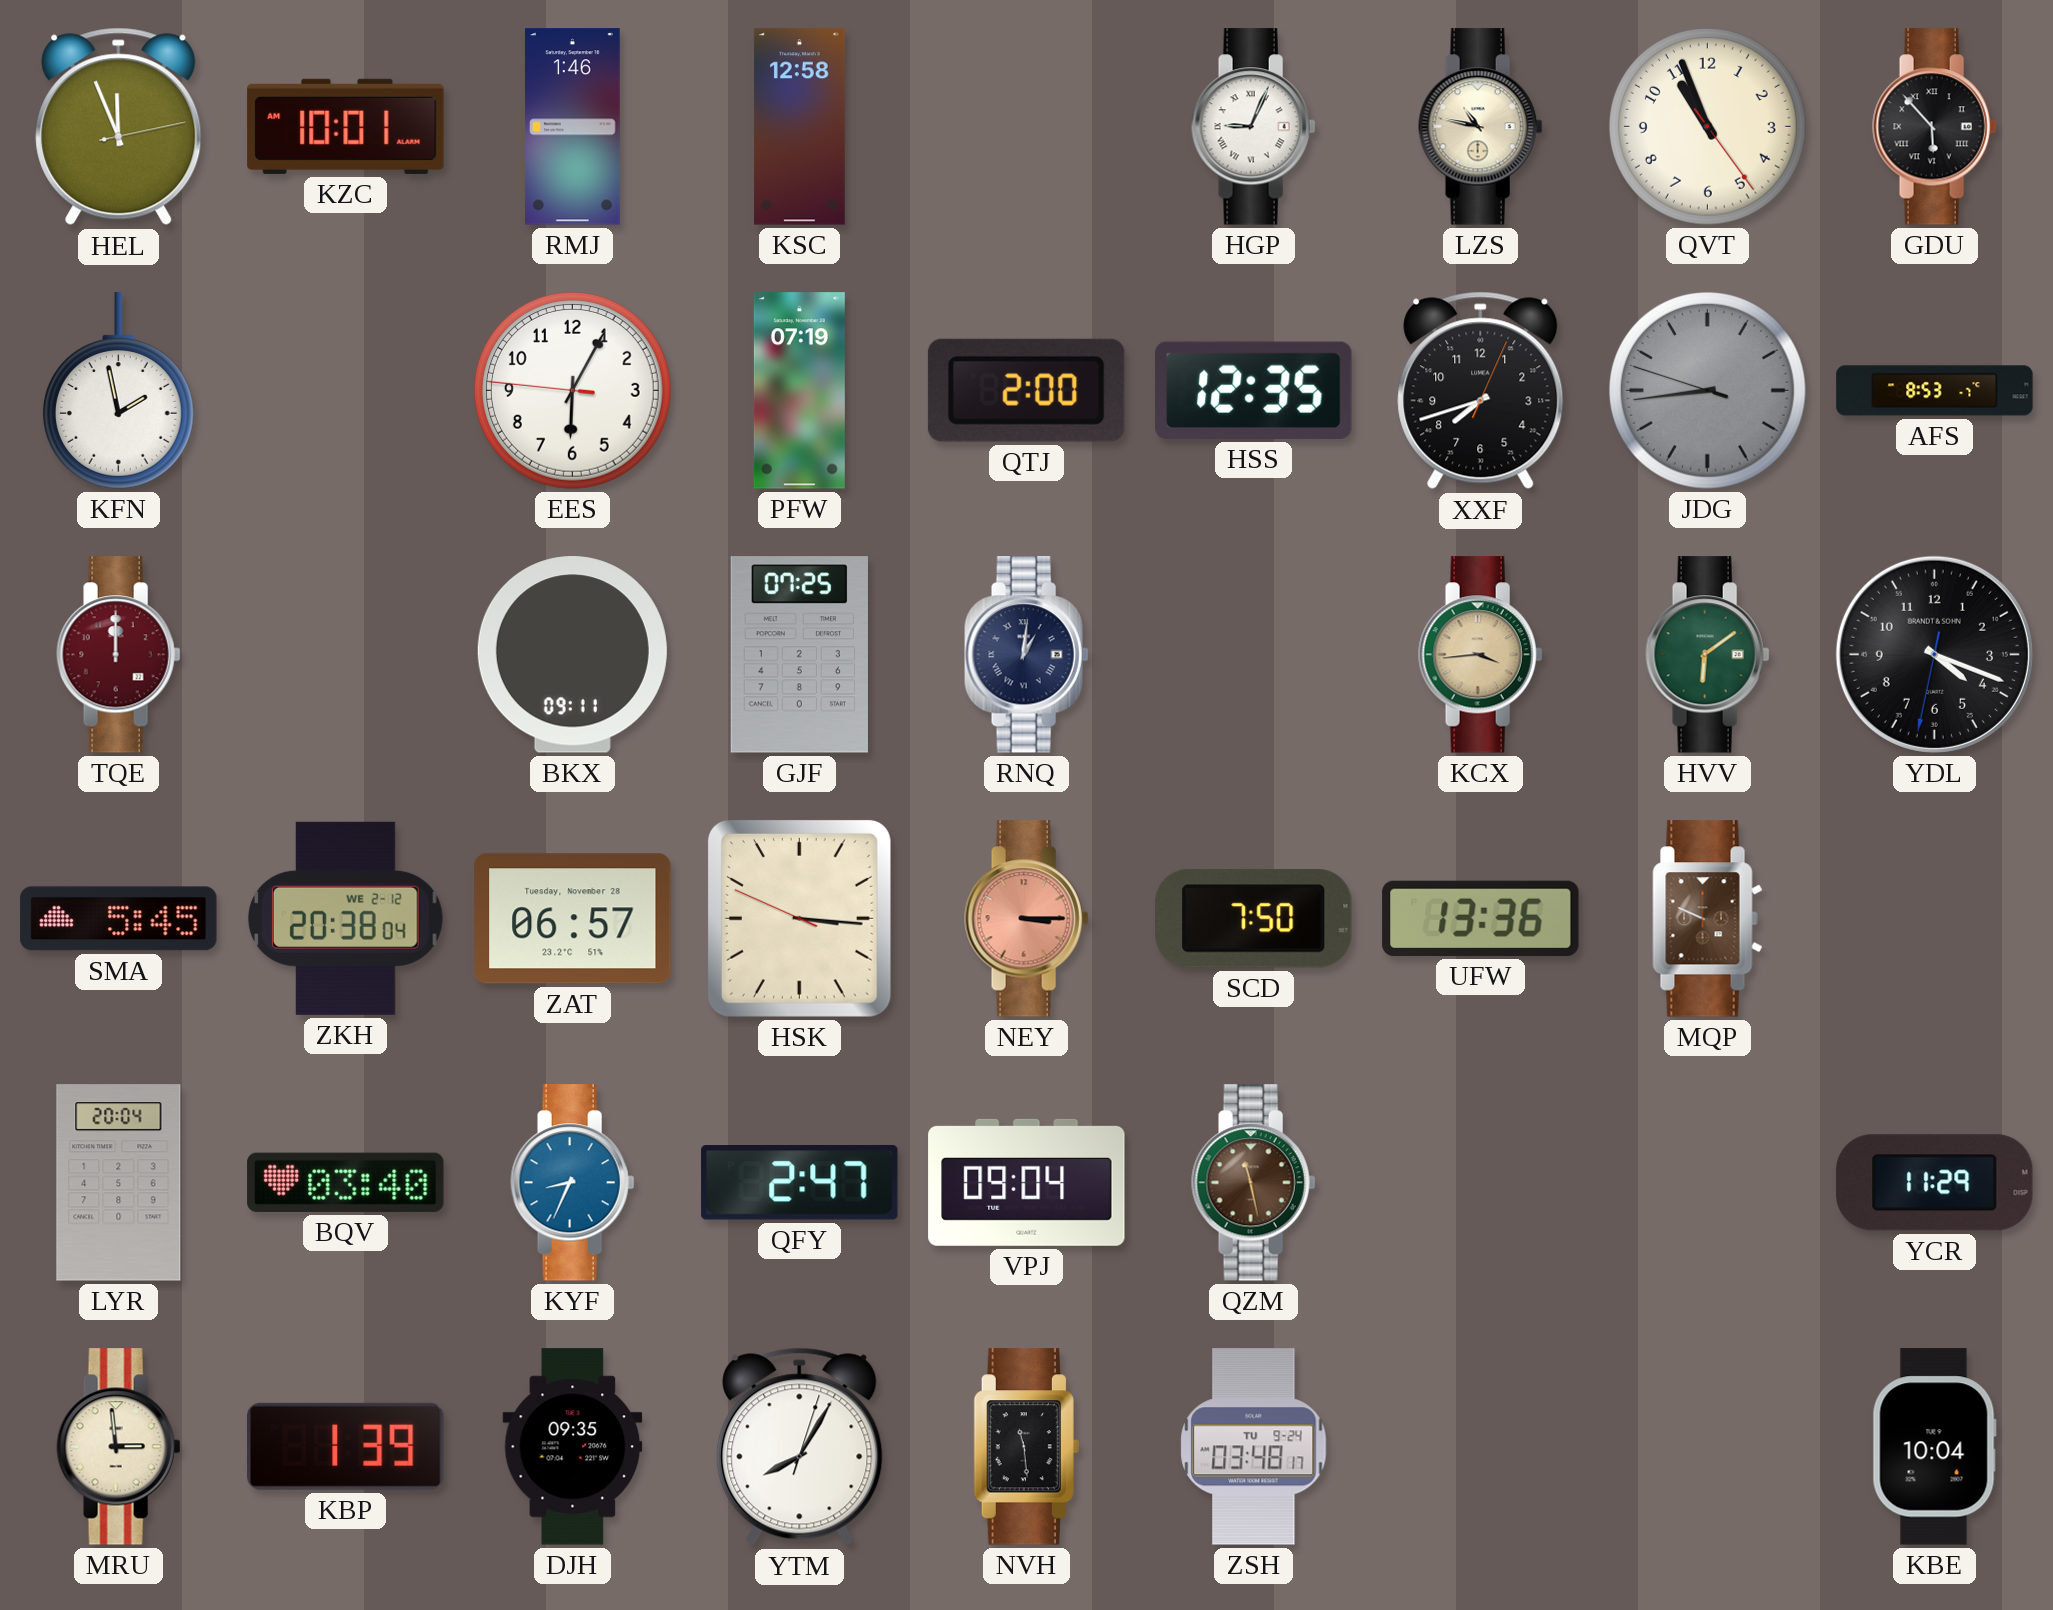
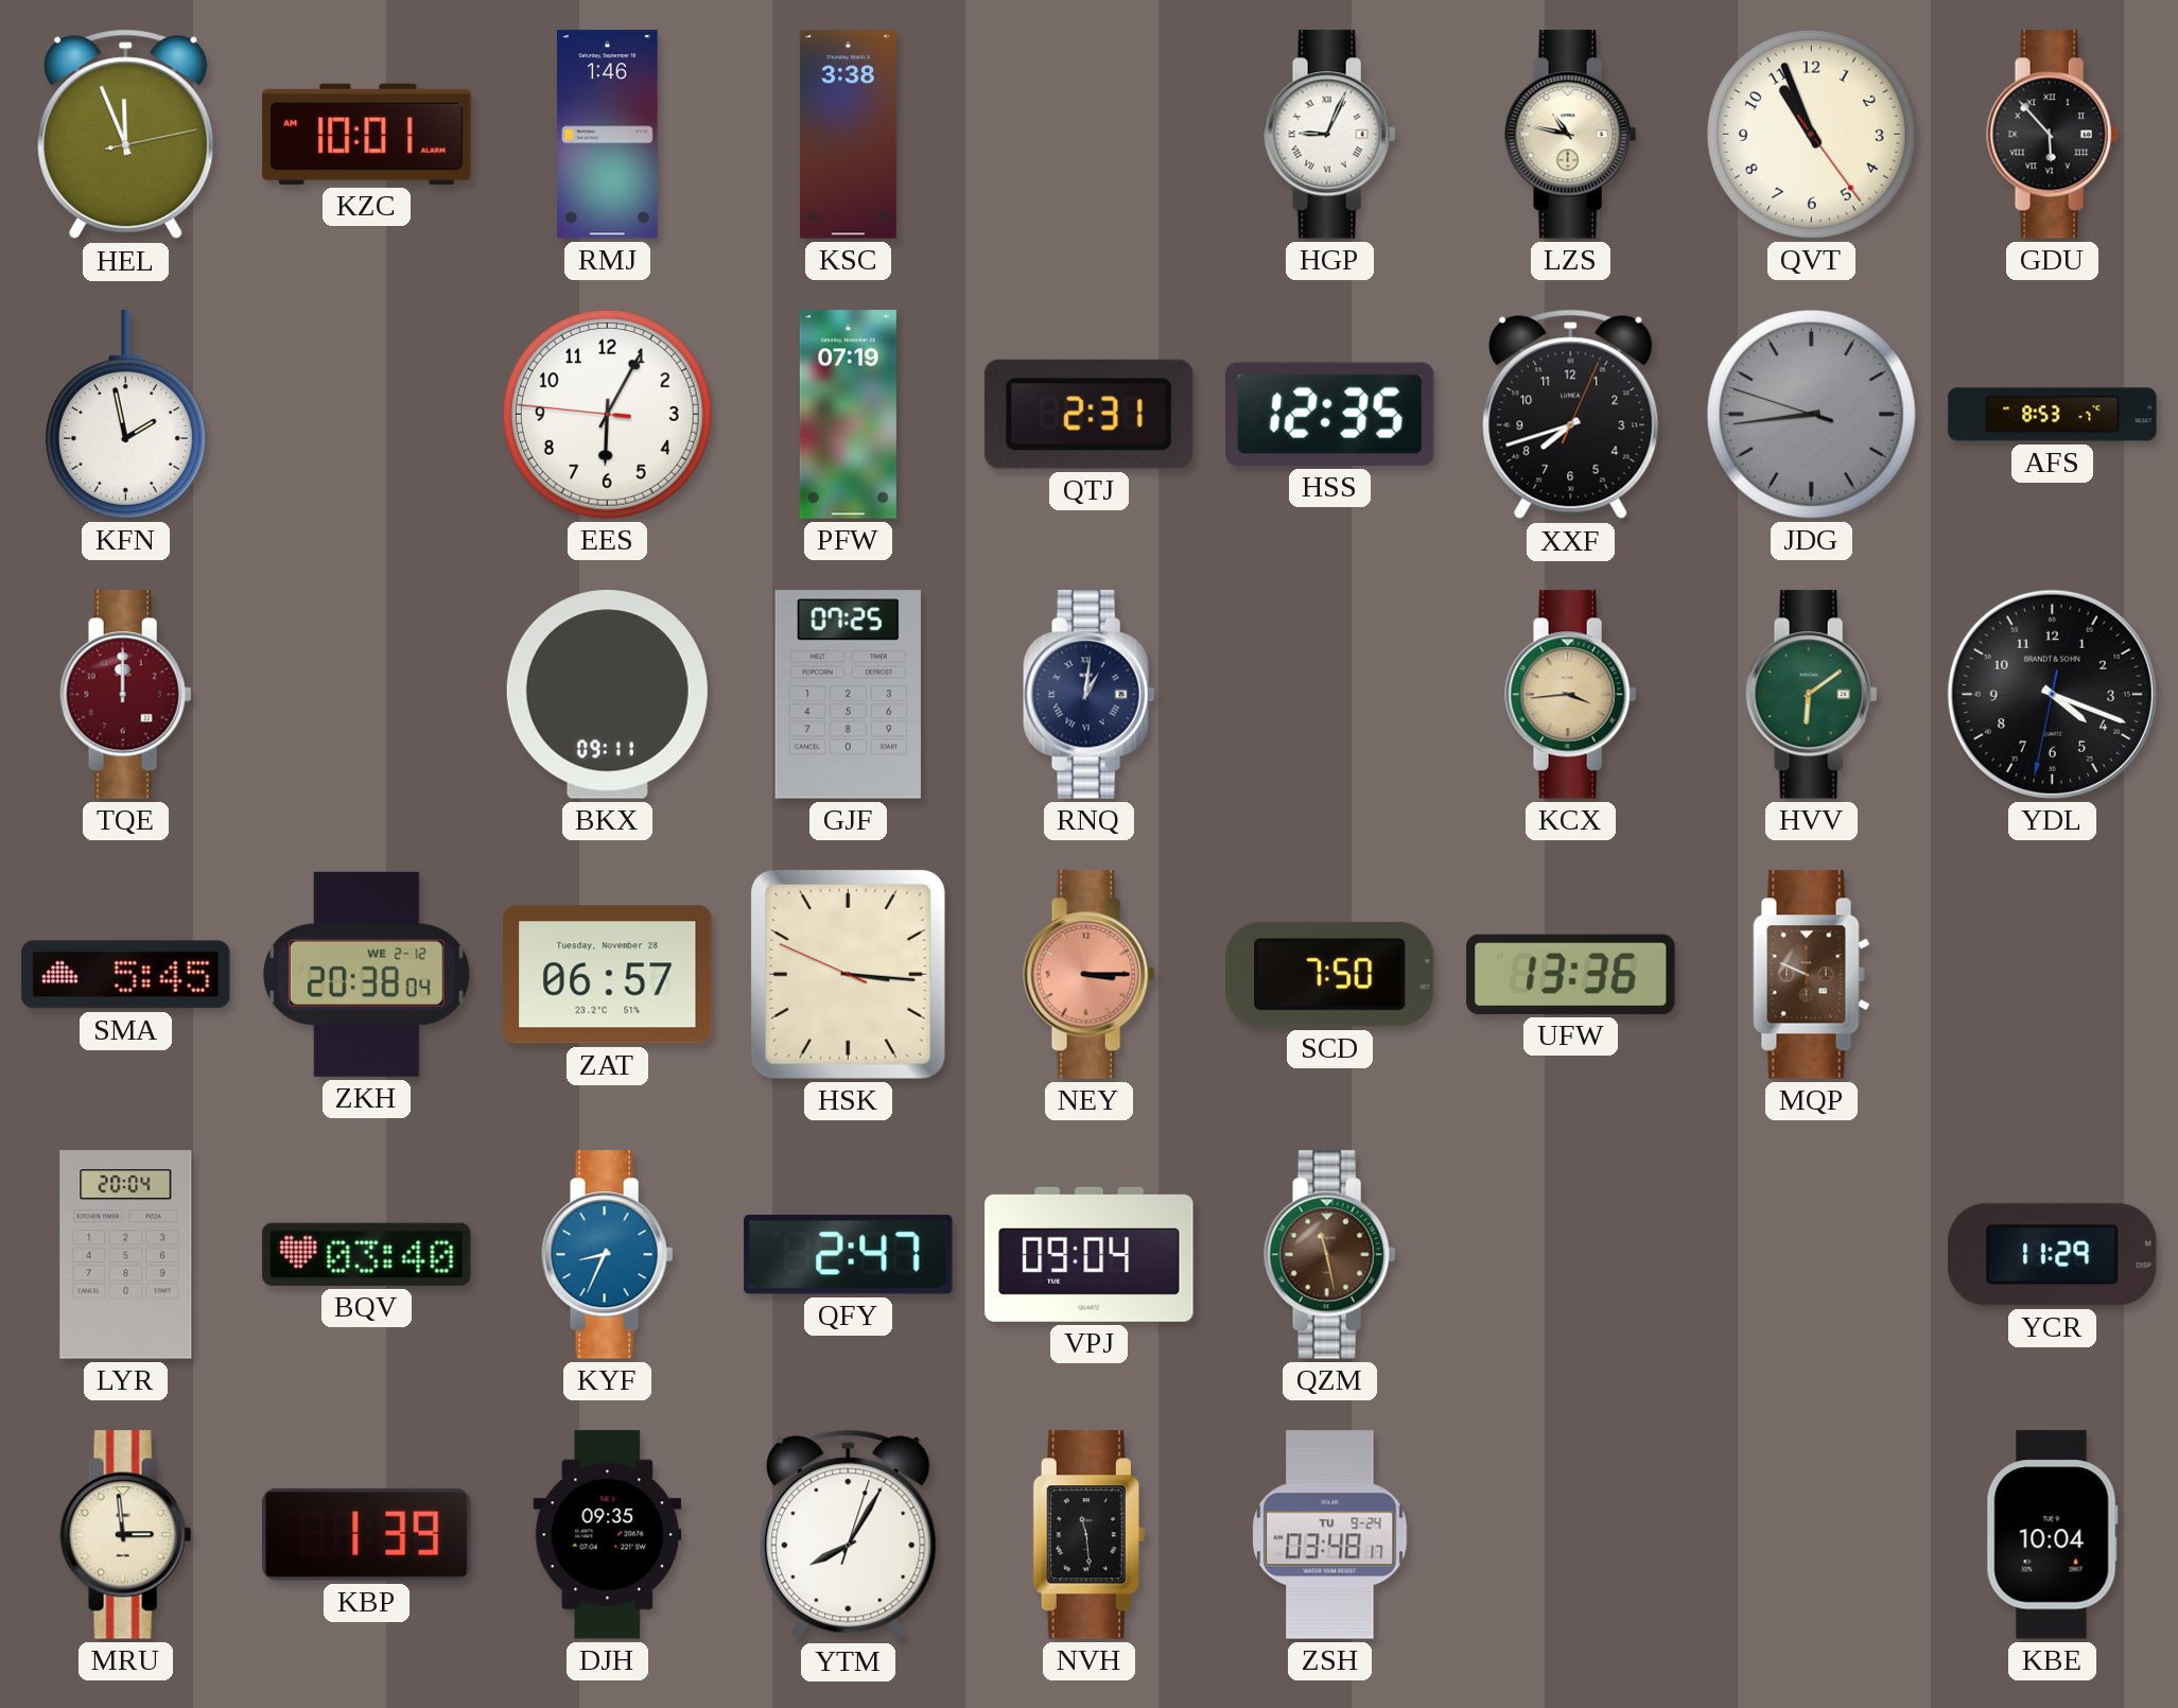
KSC: 12:58 -> 3:38 (848, 135)
QTJ: 2:00 -> 2:31 (1088, 414)
